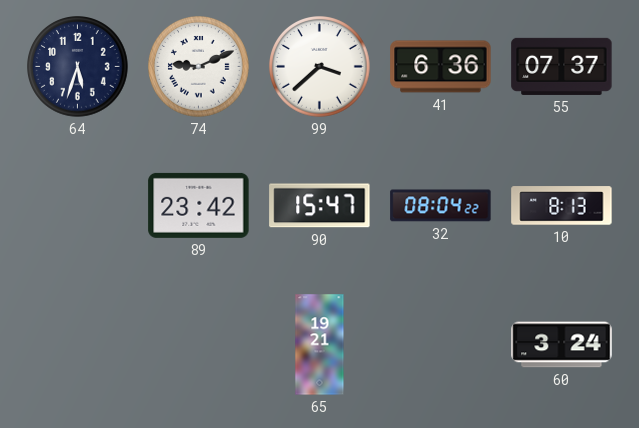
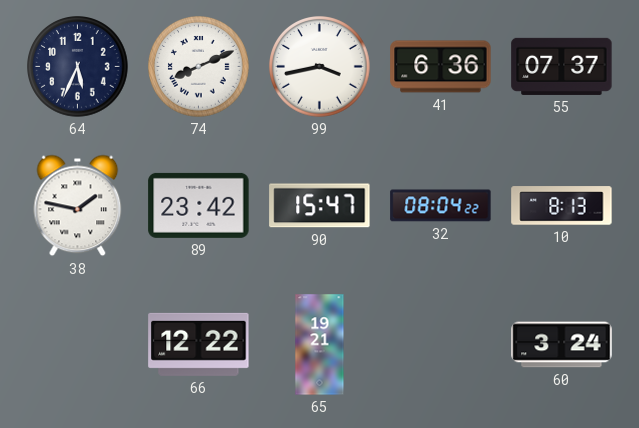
64: 5:33 -> 5:34 (78, 67)
74: 9:11 -> 8:11 (199, 67)
99: 3:38 -> 3:43 (320, 67)
38: none -> 1:47 (78, 206)
66: none -> 12:22 (199, 344)
